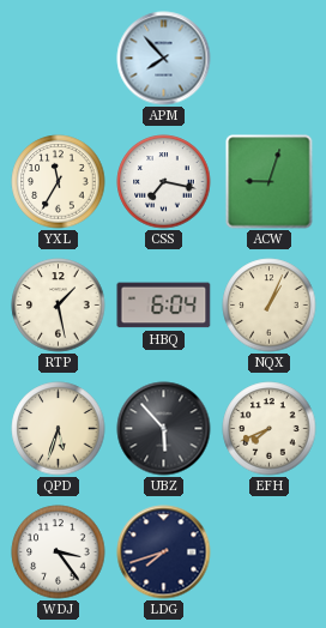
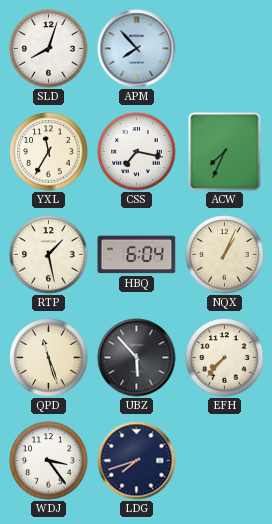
SLD: none -> 8:03 (49, 49)
ACW: 9:03 -> 7:34 (225, 152)
QPD: 5:33 -> 11:27 (49, 358)
EFH: 7:41 -> 7:37 (225, 358)
